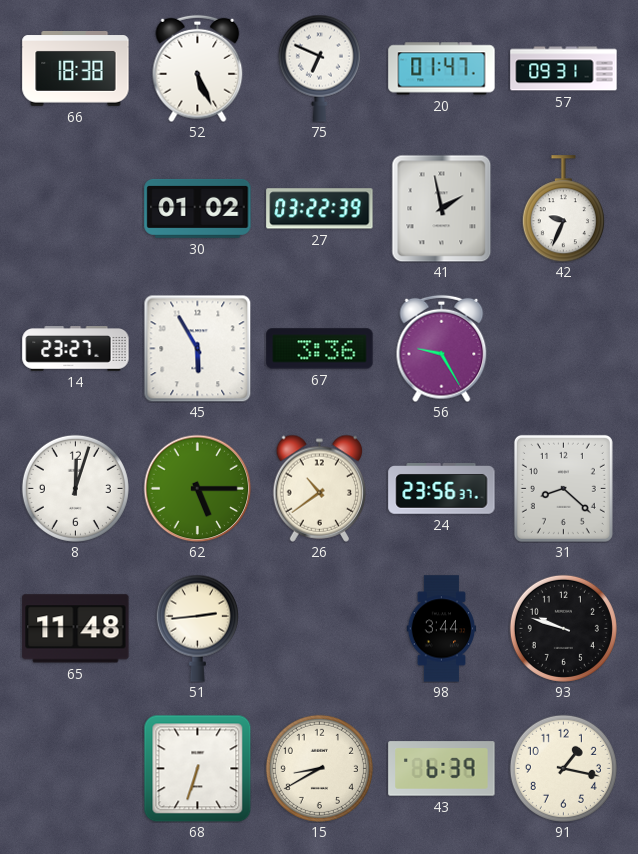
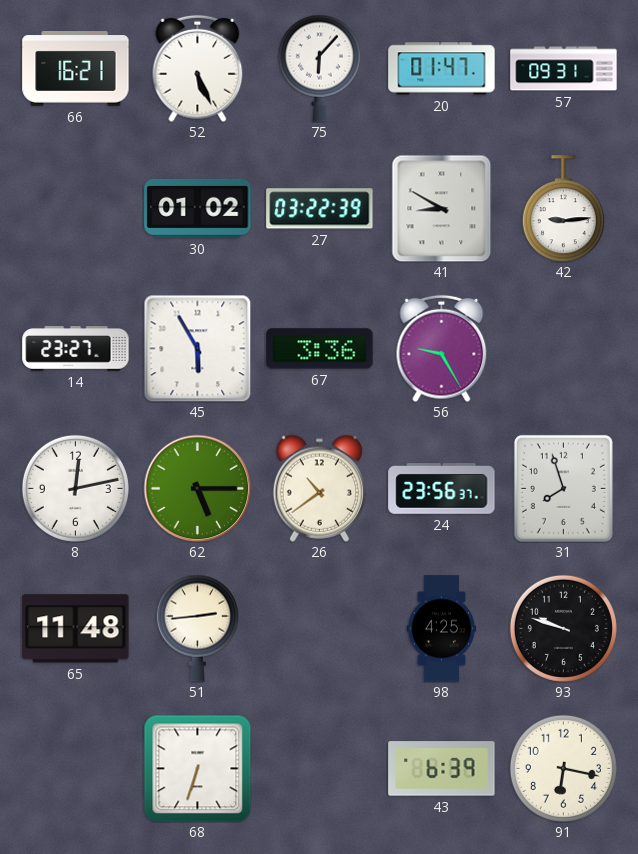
66: 18:38 -> 16:21 (76, 69)
75: 6:49 -> 6:07 (319, 68)
41: 1:58 -> 8:50 (442, 208)
42: 9:34 -> 9:14 (563, 209)
8: 12:03 -> 12:13 (75, 488)
31: 8:22 -> 7:57 (563, 488)
98: 3:44 -> 4:25 (442, 629)
15: 8:40 -> none (319, 768)
91: 1:17 -> 6:17 (563, 768)
